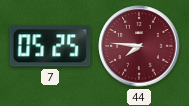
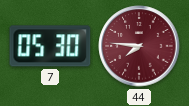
7: 05:25 -> 05:30 (50, 46)
